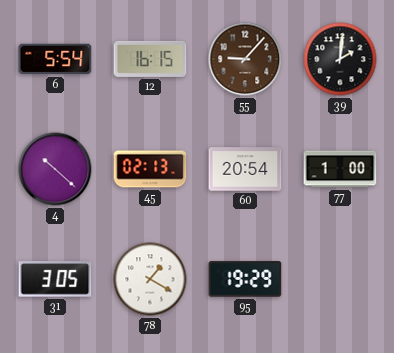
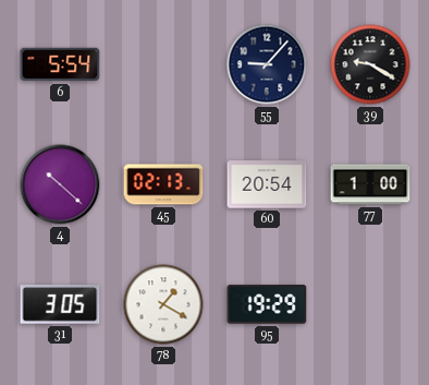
12: 16:15 -> none (150, 59)
55 dial: brown -> navy (267, 64)
39: 2:01 -> 9:20 (370, 64)
